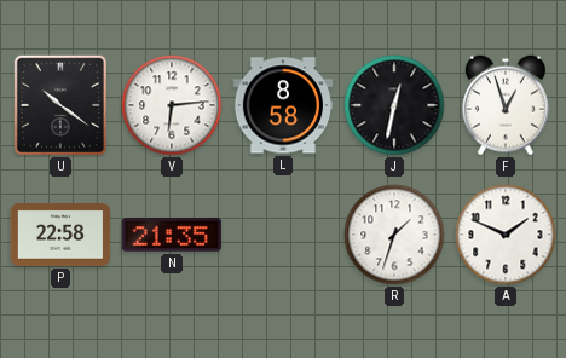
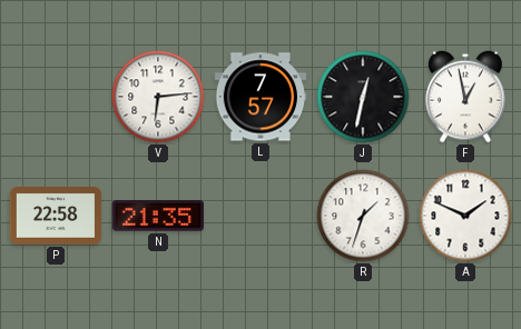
U: 10:21 -> none (60, 105)
L: 8:58 -> 7:57 (260, 97)
F: 12:57 -> 12:58 (466, 97)
